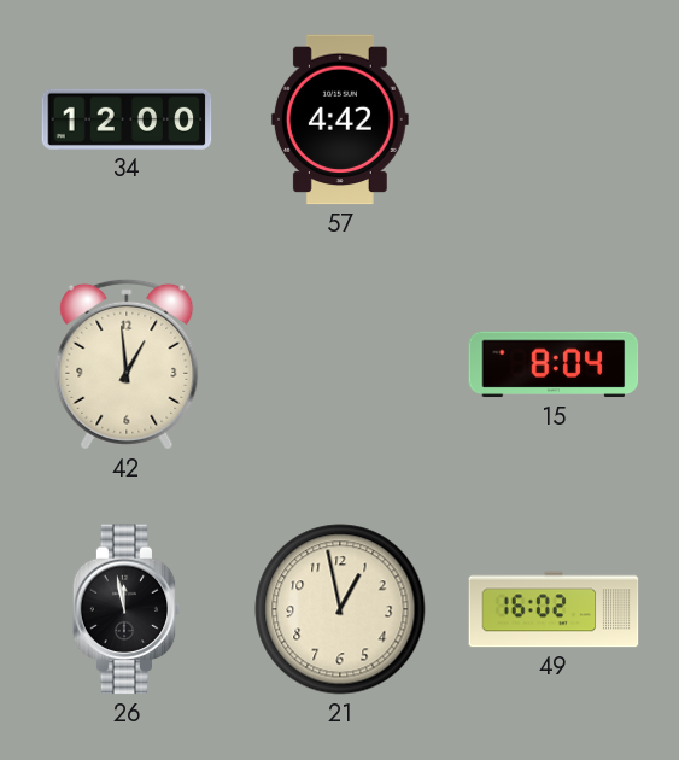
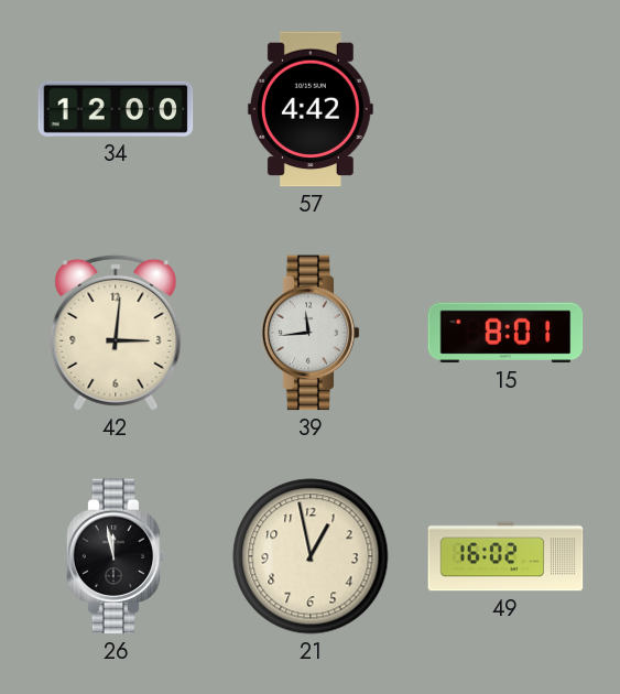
42: 12:59 -> 3:01 (116, 333)
39: none -> 11:44 (311, 333)
15: 8:04 -> 8:01 (505, 333)
